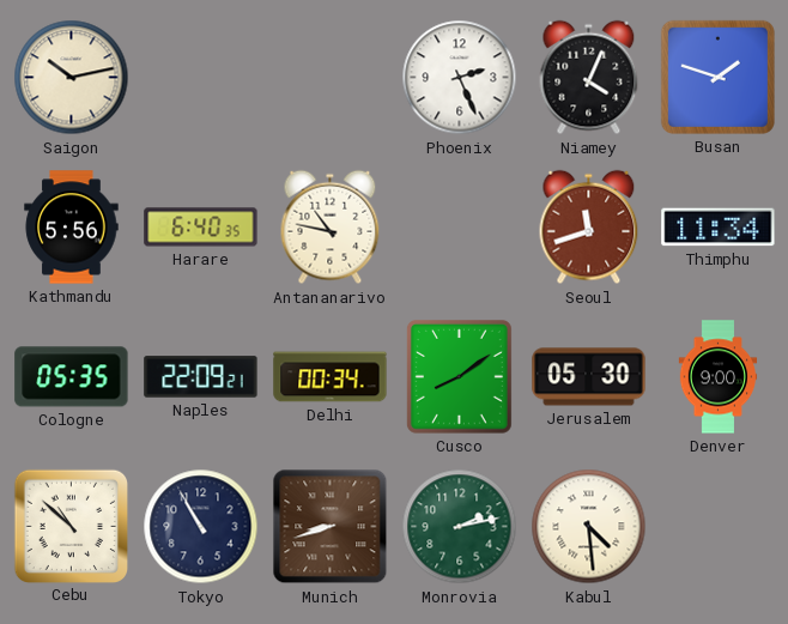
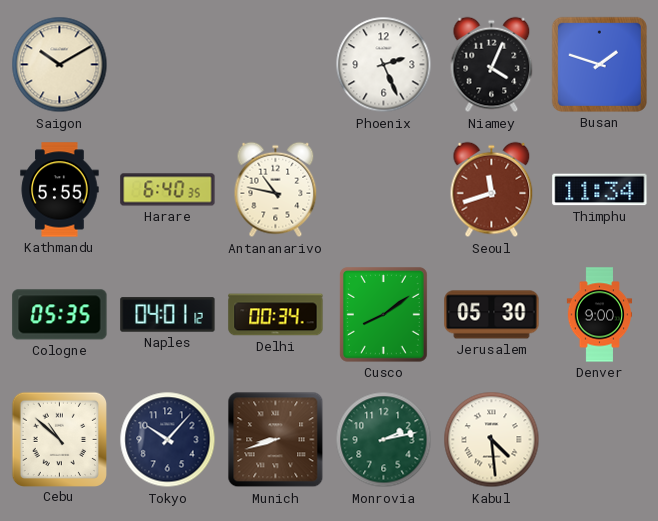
Saigon: 10:13 -> 10:10 (60, 65)
Kathmandu: 5:56 -> 5:55 (60, 190)
Naples: 22:09 -> 04:01 (168, 315)
Tokyo: 10:55 -> 10:07 (168, 440)
